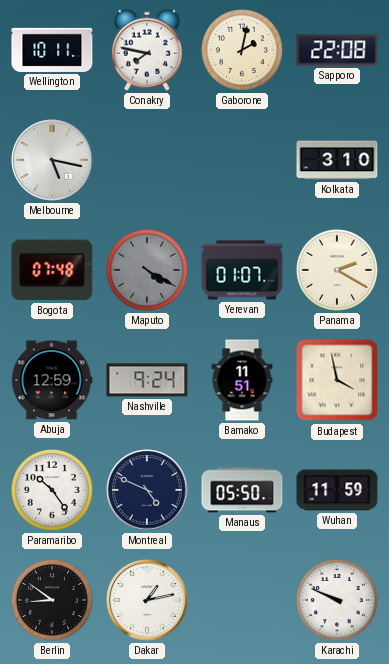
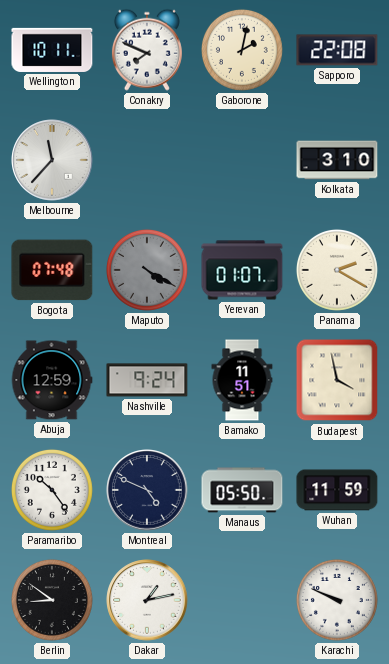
Conakry: 7:47 -> 7:49 (147, 50)
Melbourne: 5:17 -> 11:37 (52, 160)
